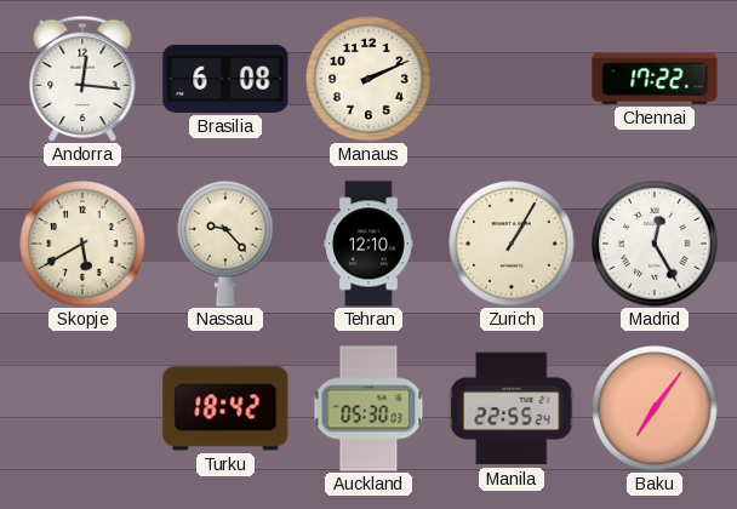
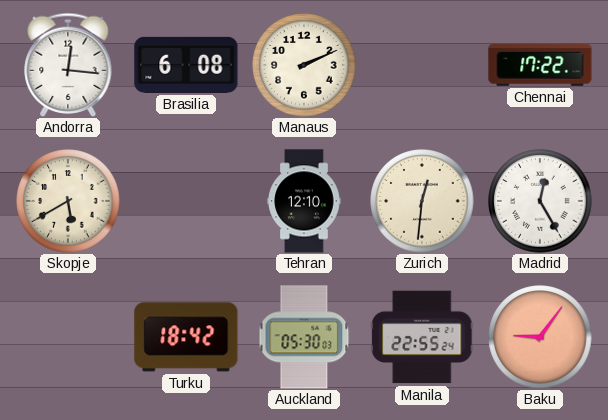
Nassau: 9:23 -> none (225, 244)
Zurich: 1:05 -> 12:31 (422, 201)
Baku: 7:06 -> 9:06 (540, 337)
